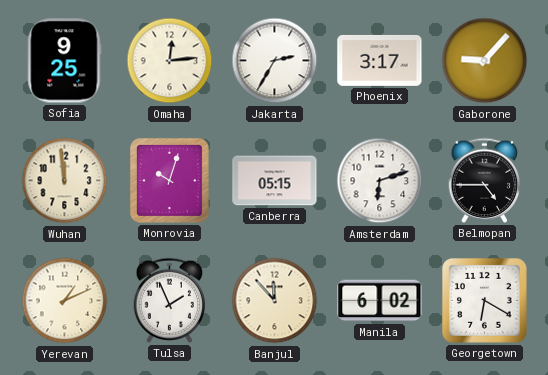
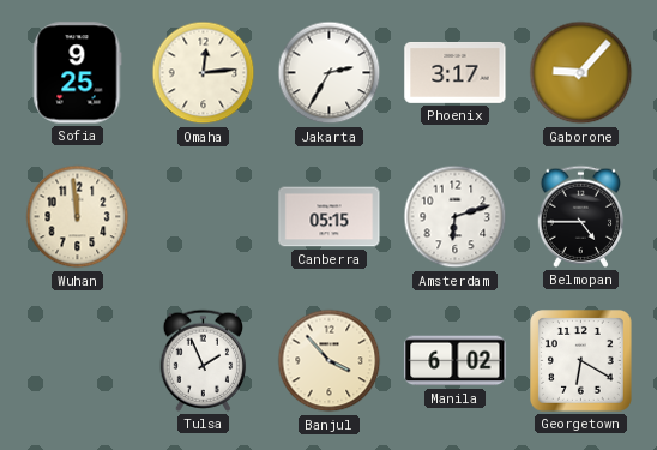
Monrovia: 10:03 -> none (169, 181)
Yerevan: 1:11 -> none (65, 301)
Banjul: 11:53 -> 3:53 (330, 361)
